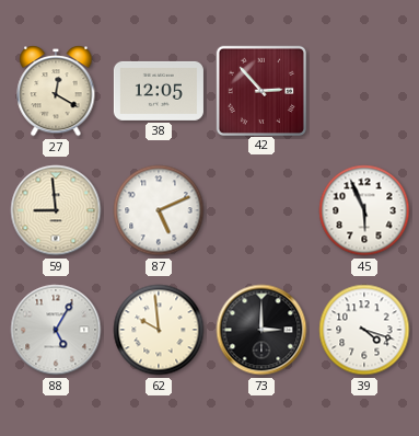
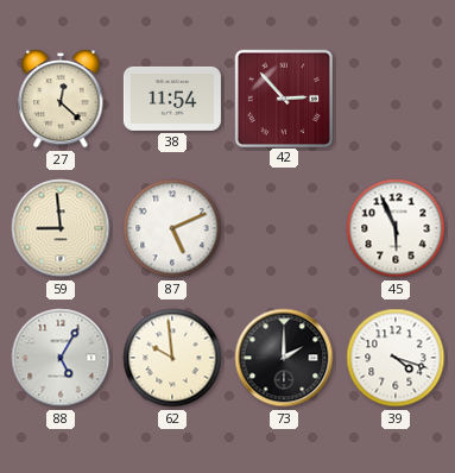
27: 12:20 -> 12:22 (61, 100)
38: 12:05 -> 11:54 (172, 99)
73: 3:00 -> 2:00 (284, 358)
